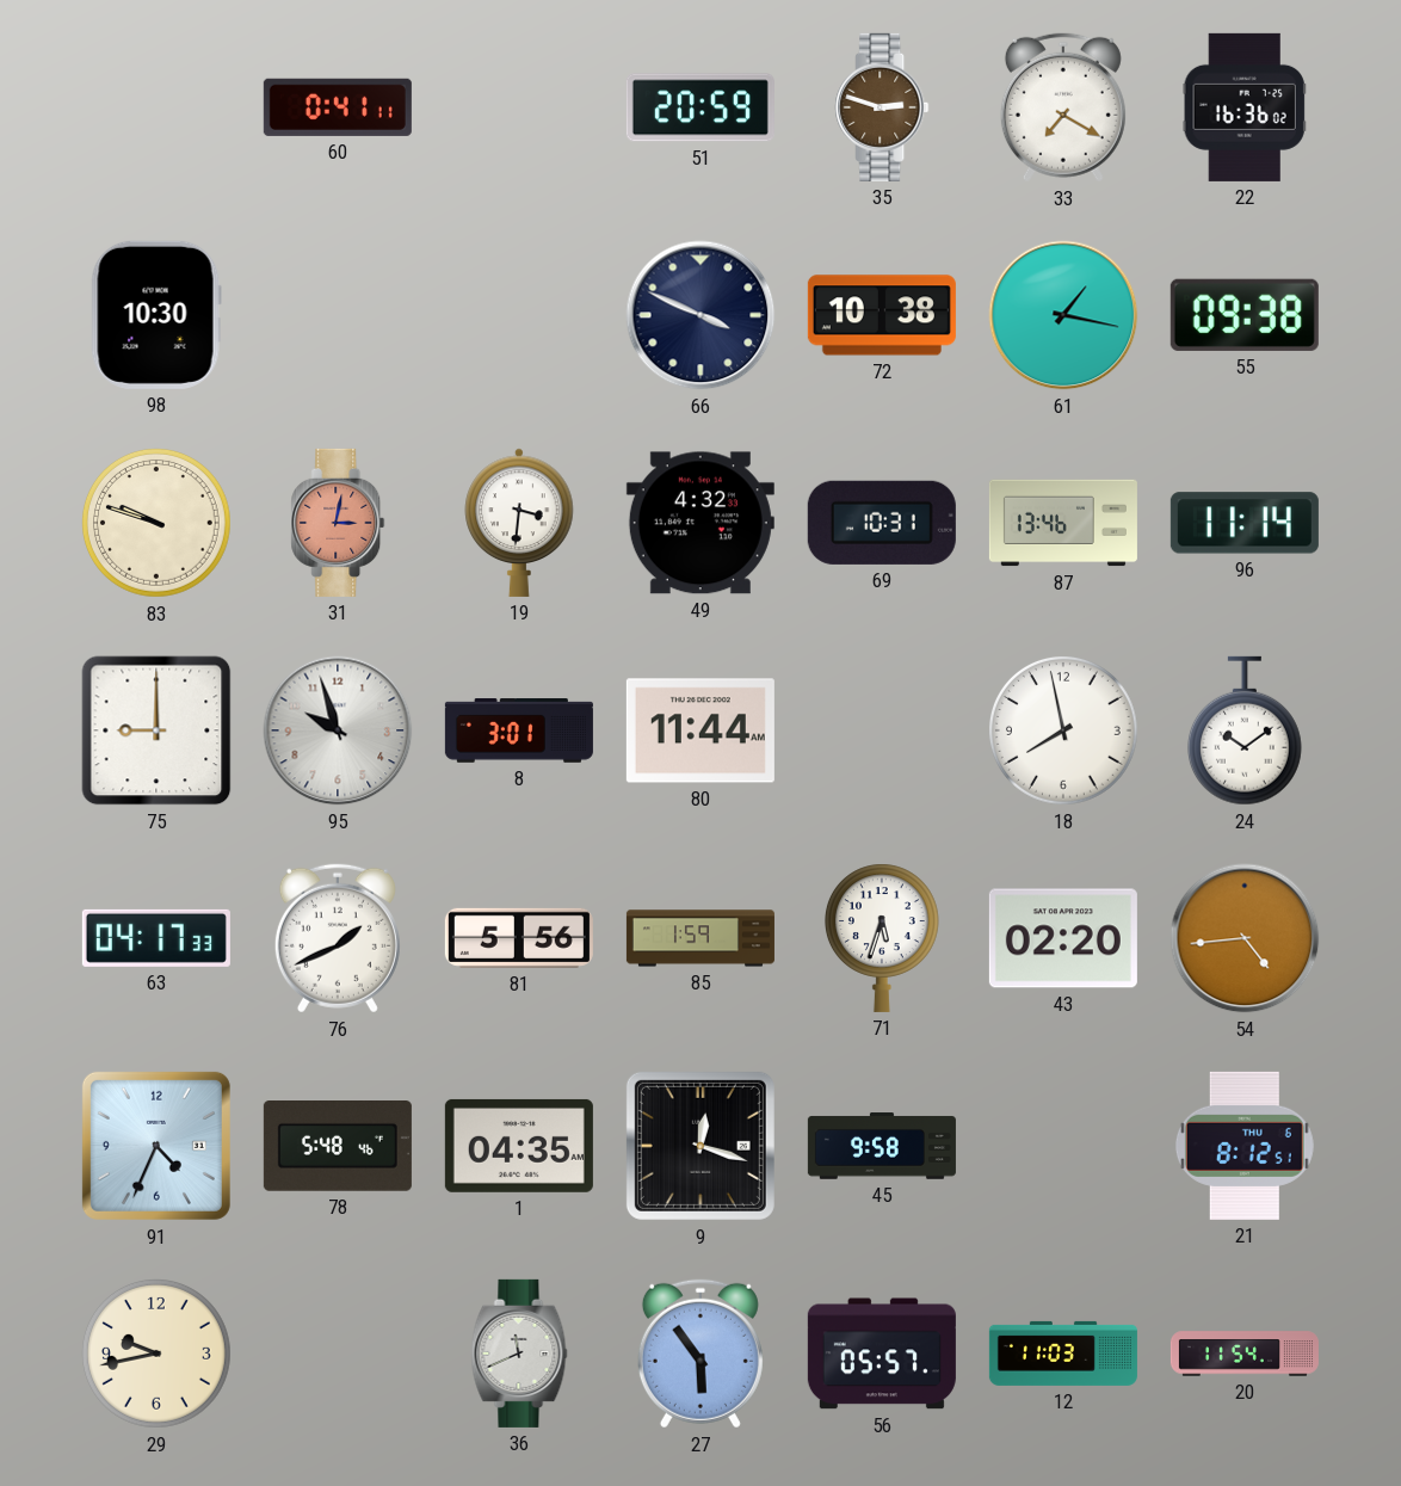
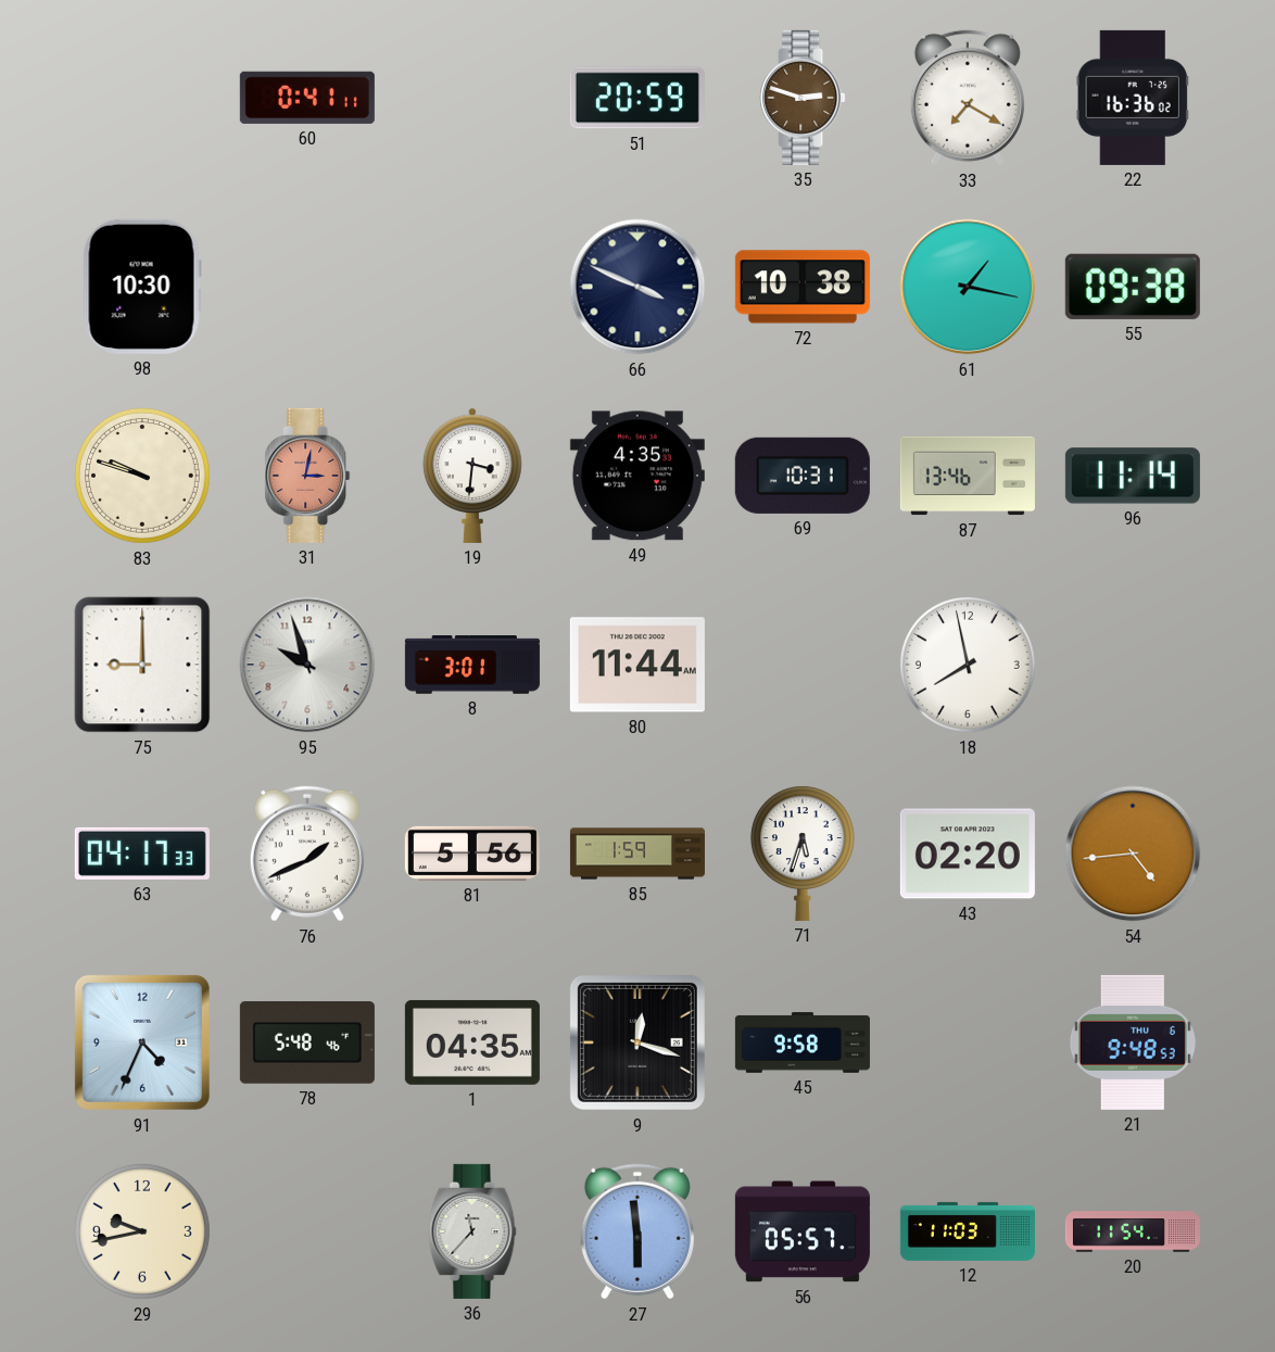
49: 4:32 -> 4:35 (637, 476)
24: 10:09 -> none (1245, 730)
21: 8:12 -> 9:48 (1133, 1043)
36: 11:41 -> 11:37 (472, 1231)
27: 5:54 -> 5:59 (637, 1231)
